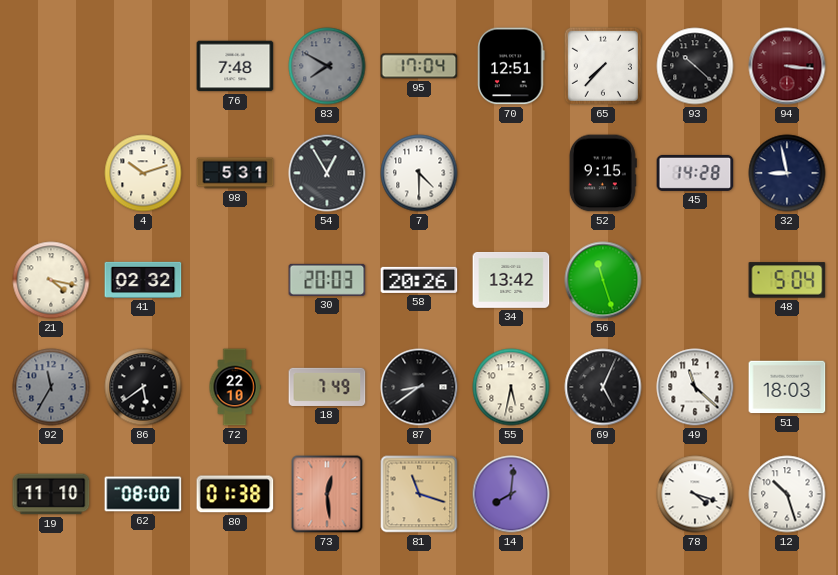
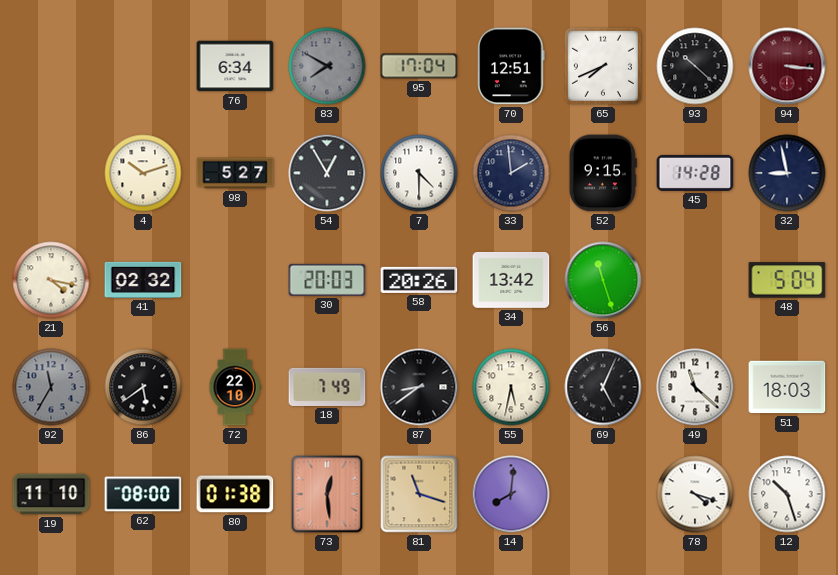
76: 7:48 -> 6:34 (235, 66)
65: 7:37 -> 7:41 (603, 66)
98: 5:31 -> 5:27 (235, 173)
33: none -> 1:59 (511, 173)
